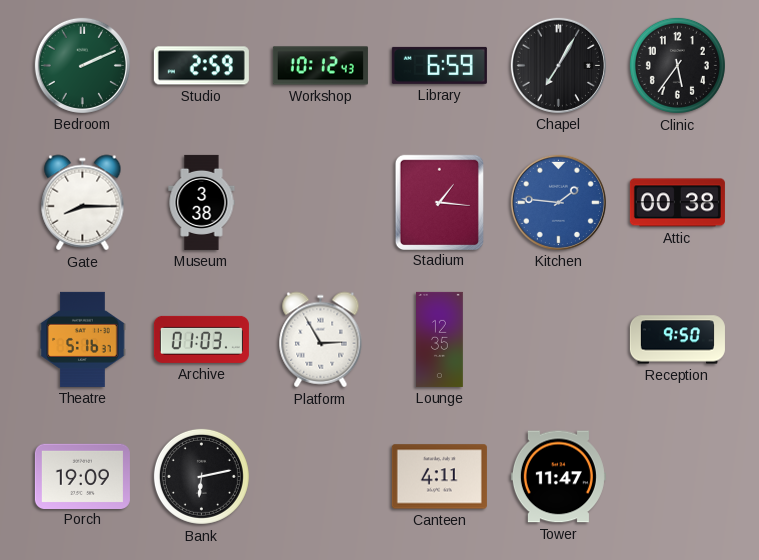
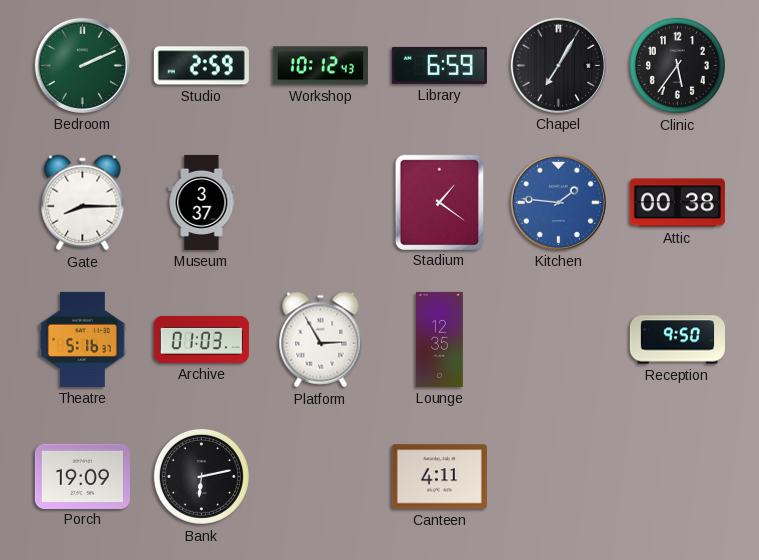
Museum: 3:38 -> 3:37 (202, 202)
Stadium: 1:16 -> 1:21 (439, 202)
Tower: 11:47 -> none (558, 477)
